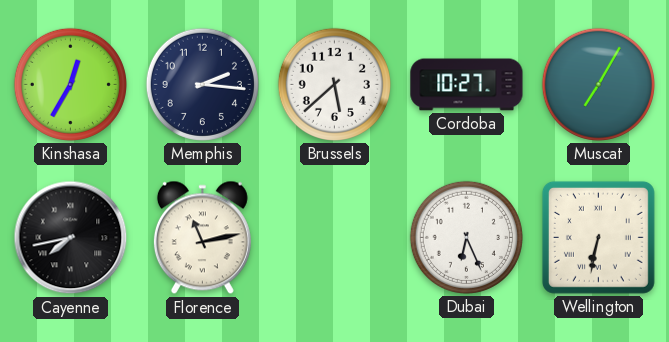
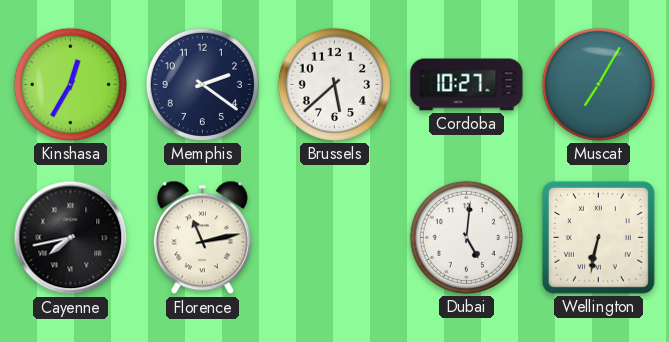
Memphis: 2:16 -> 2:21 (202, 84)
Dubai: 6:26 -> 5:01 (466, 237)
